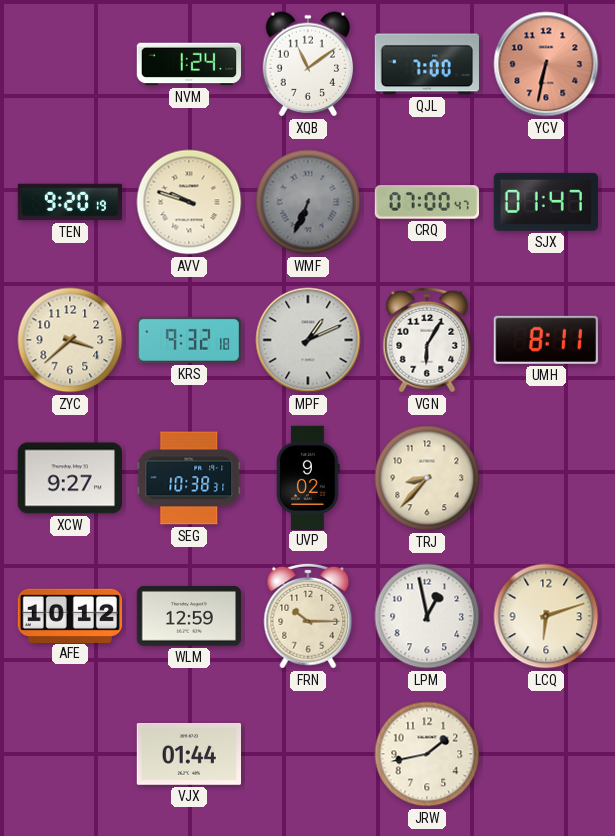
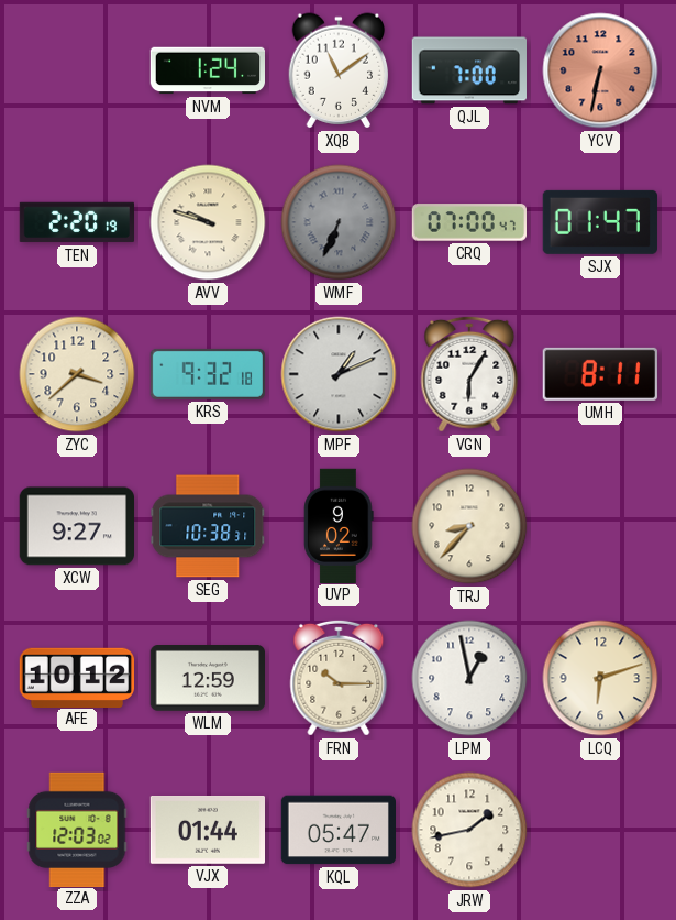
TEN: 9:20 -> 2:20 (76, 222)
ZZA: none -> 12:03 (77, 829)
KQL: none -> 05:47 (337, 830)
